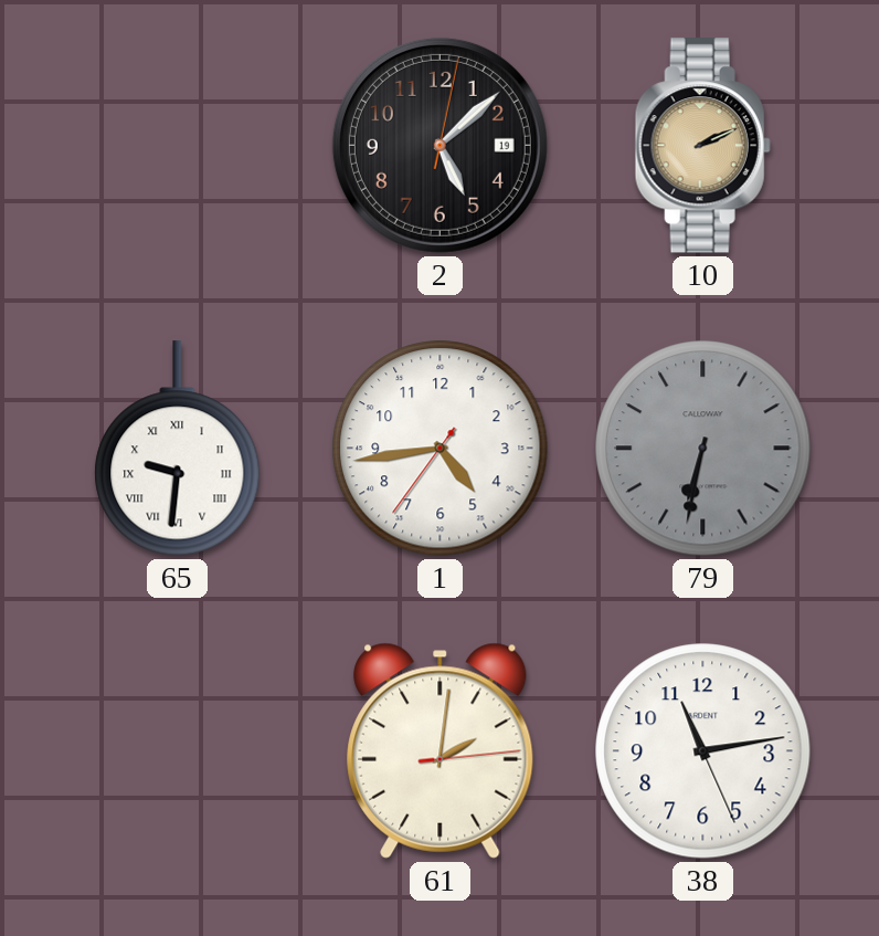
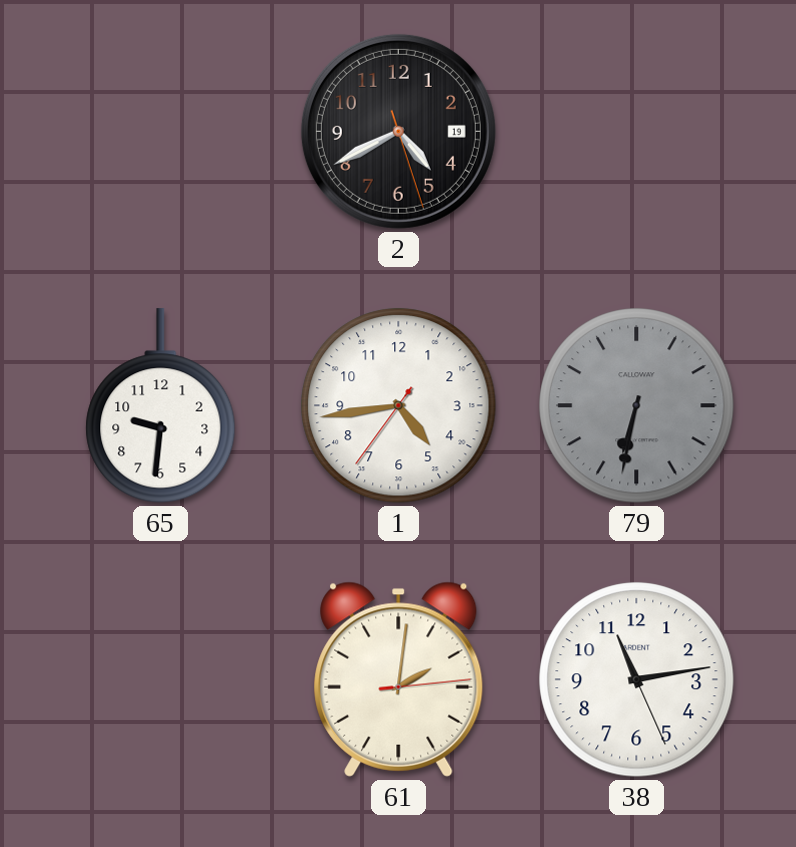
2: 5:08 -> 4:40 (398, 131)
10: 2:11 -> none (702, 146)
65 numerals: Roman -> Arabic (161, 406)
